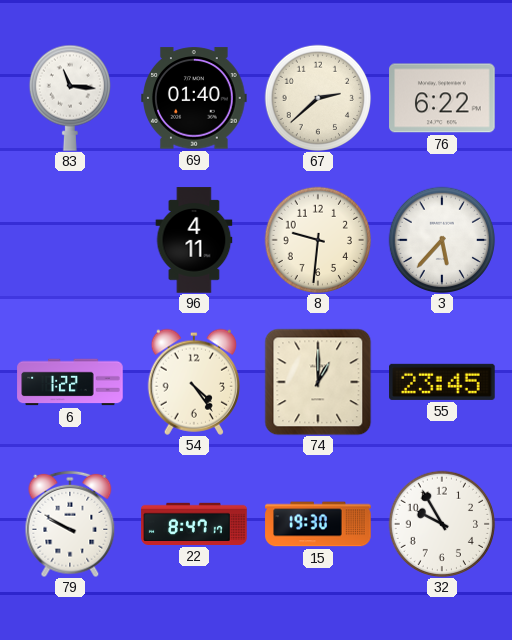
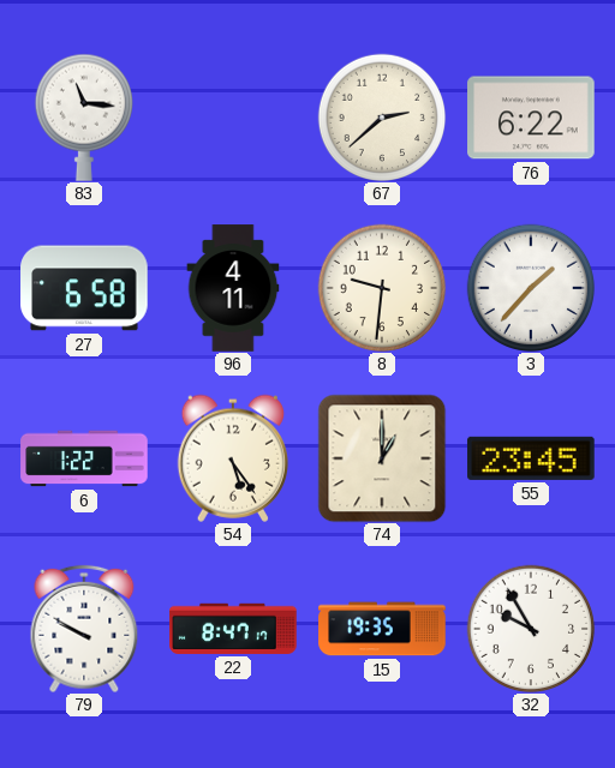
69: 01:40 -> none (194, 98)
27: none -> 6:58 (84, 288)
3: 5:37 -> 1:37 (531, 288)
54: 4:24 -> 5:24 (232, 458)
15: 19:30 -> 19:35 (382, 629)
